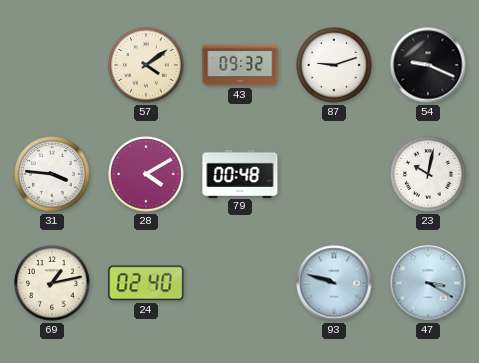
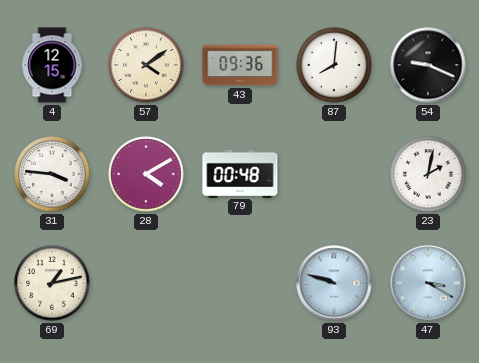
4: none -> 12:15 (52, 65)
43: 09:32 -> 09:36 (240, 65)
87: 9:12 -> 8:01 (334, 65)
23: 10:02 -> 2:02 (428, 174)
24: 02:40 -> none (146, 283)
